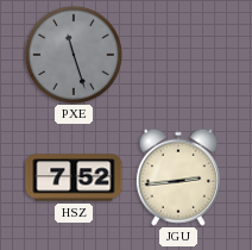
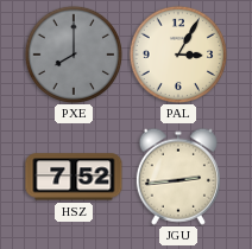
PXE: 11:27 -> 8:00 (73, 53)
PAL: none -> 3:05 (177, 53)
